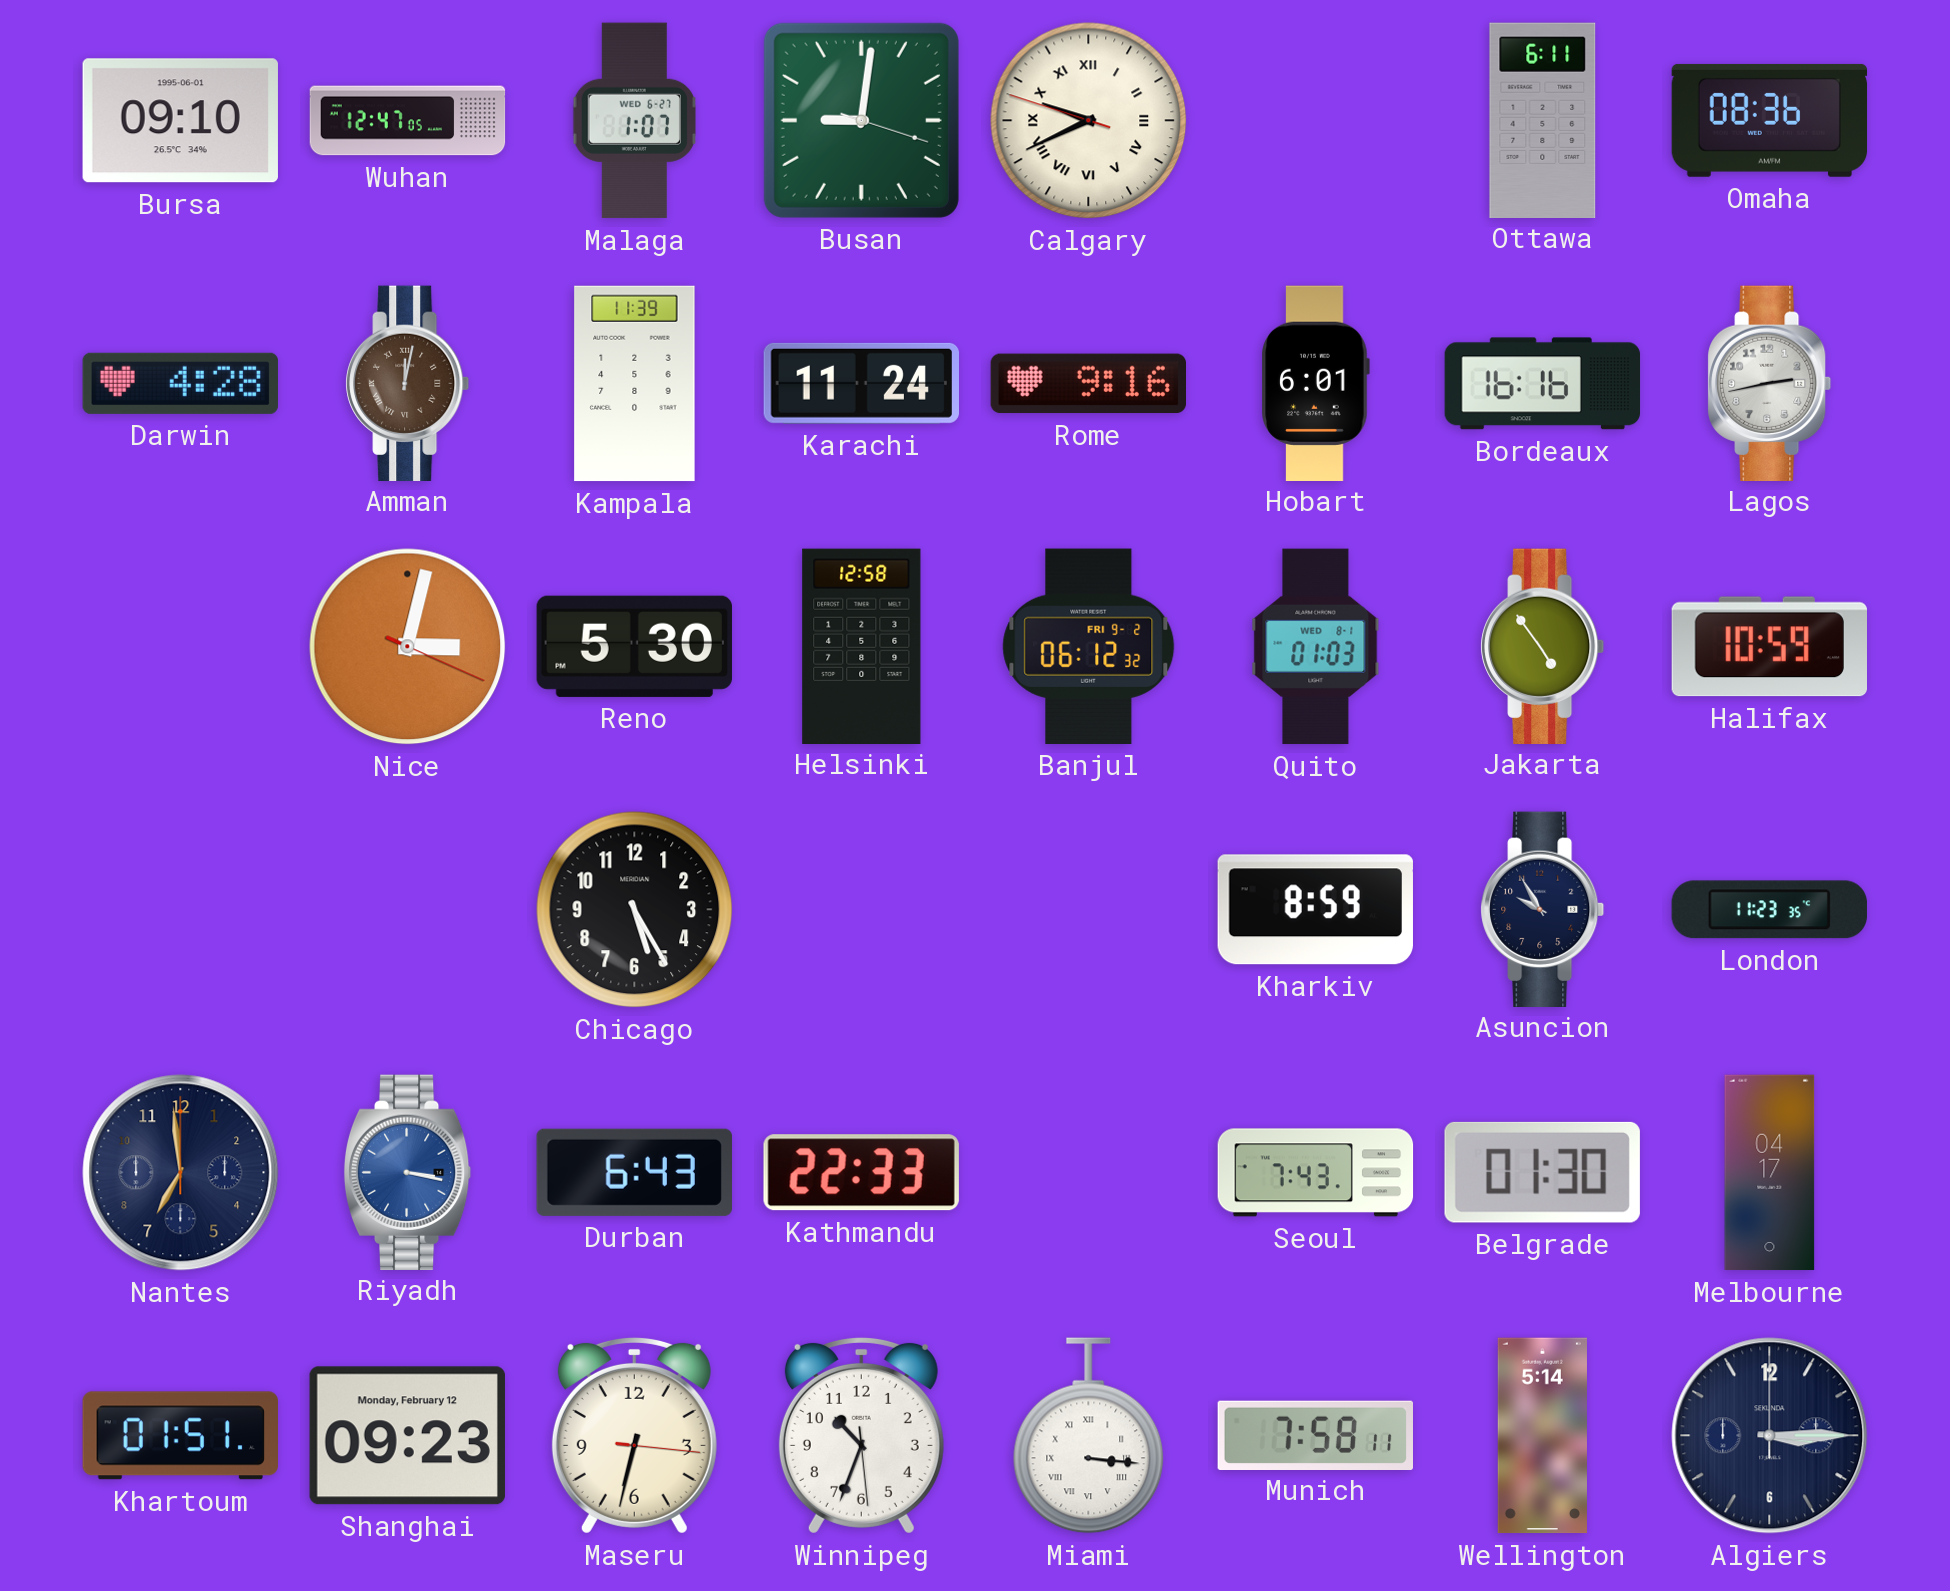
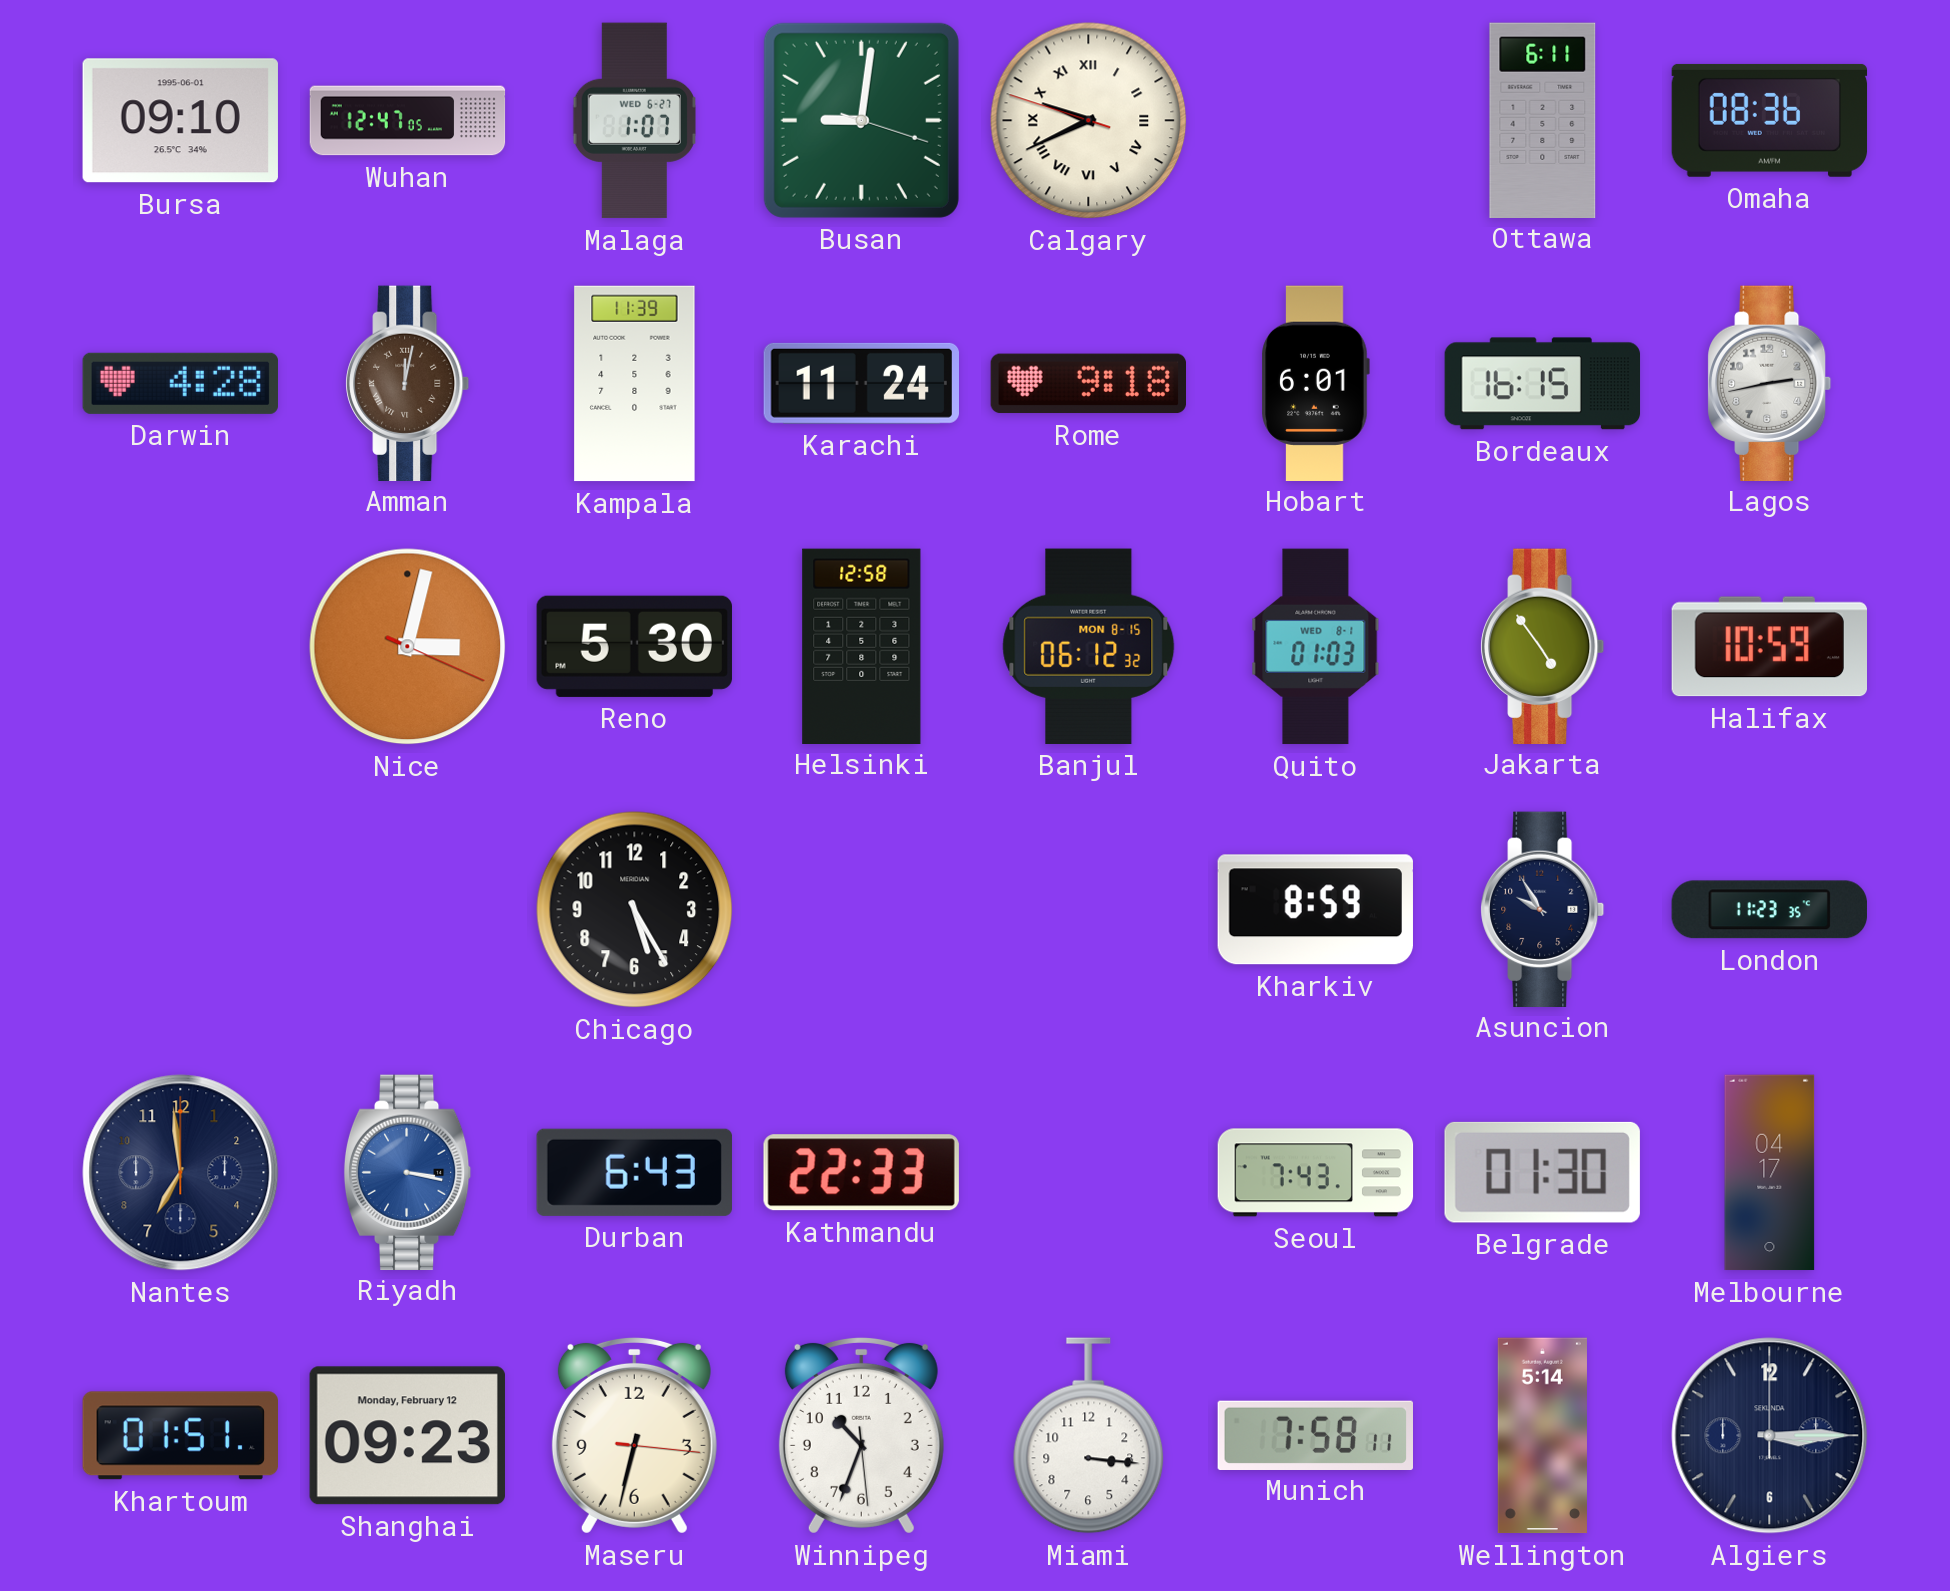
Rome: 9:16 -> 9:18 (1088, 384)
Bordeaux: 16:16 -> 16:15 (1543, 384)
Banjul date: FRI 9-2 -> MON 8-15 (1089, 646)
Miami numerals: Roman -> Arabic (1089, 1436)
